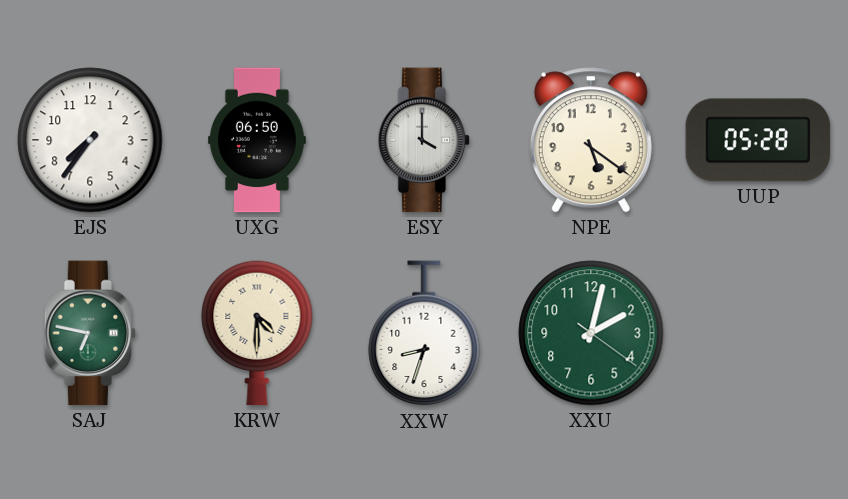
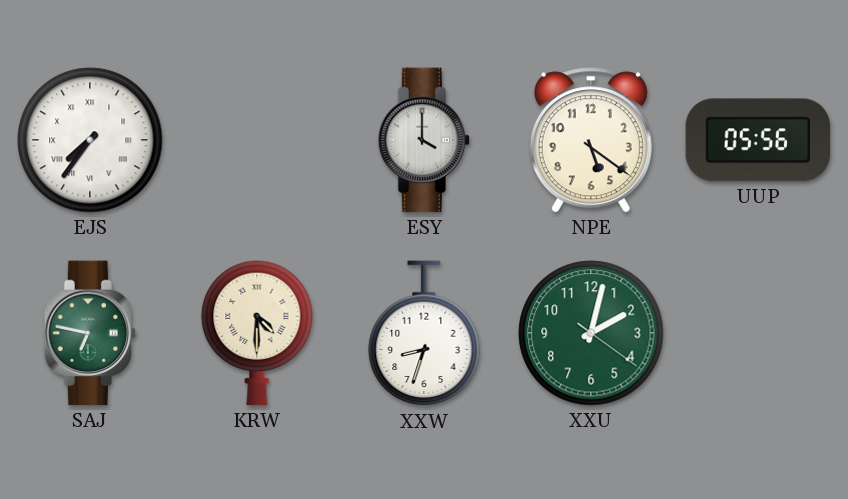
EJS numerals: Arabic -> Roman (90, 140)
UXG: 06:50 -> none (257, 140)
UUP: 05:28 -> 05:56 (758, 140)
